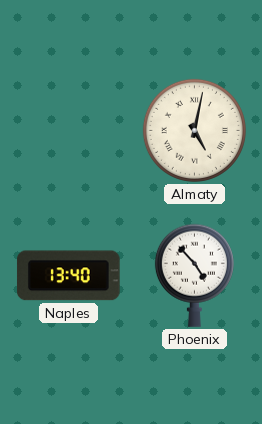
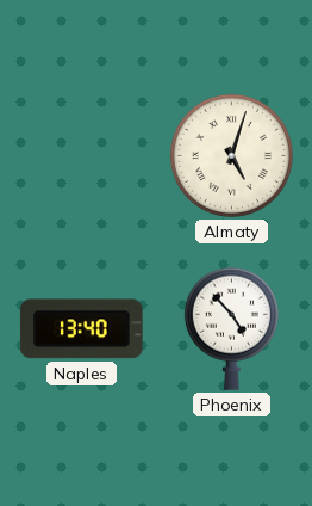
Almaty: 5:02 -> 5:03 (231, 155)
